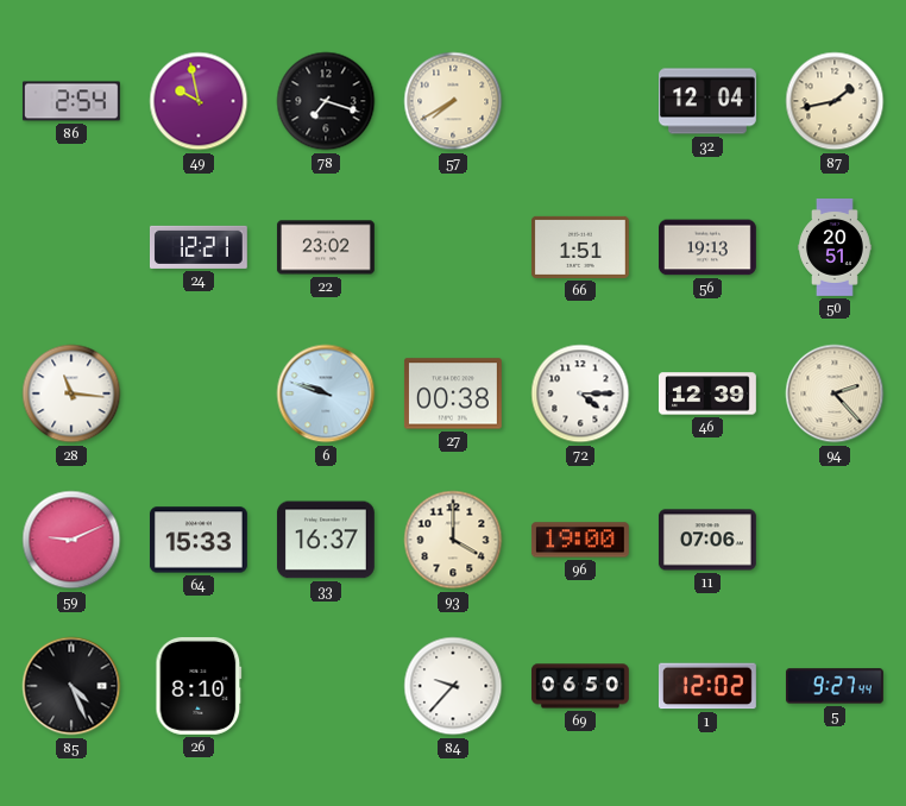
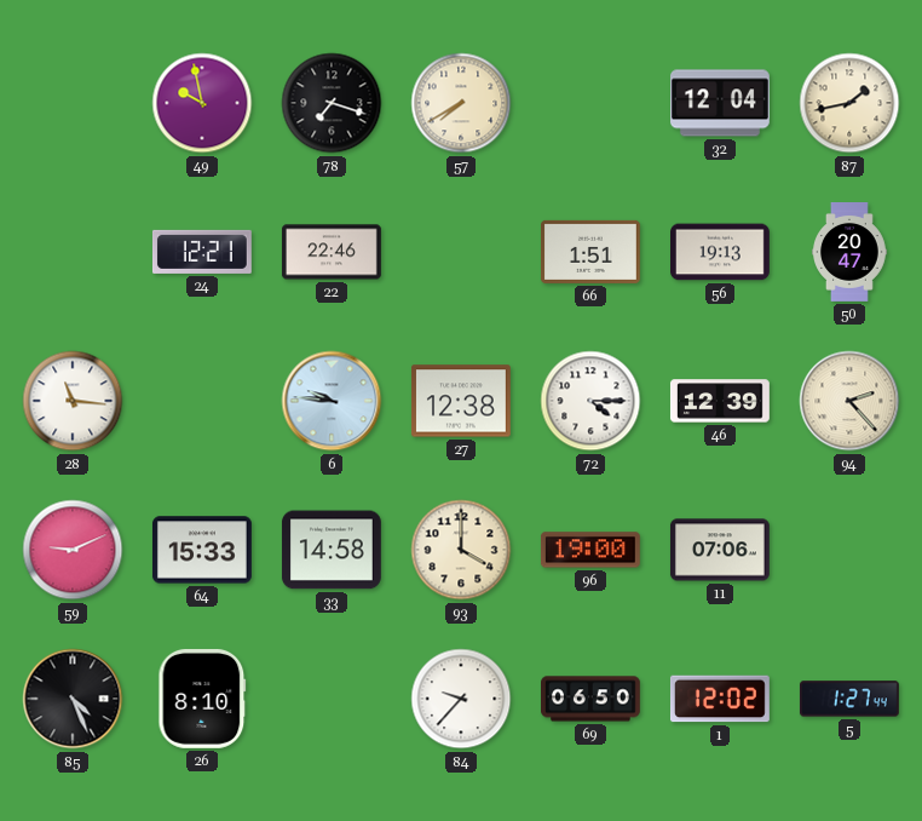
86: 2:54 -> none (71, 101)
22: 23:02 -> 22:46 (332, 252)
50: 20:51 -> 20:47 (851, 253)
6: 9:48 -> 9:46 (332, 401)
27: 00:38 -> 12:38 (461, 401)
33: 16:37 -> 14:58 (332, 550)
5: 9:27 -> 1:27 (849, 699)
